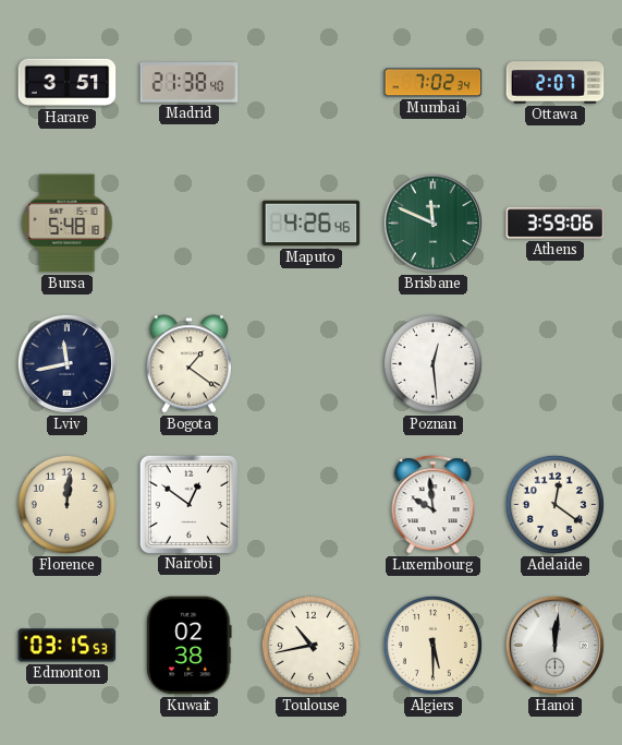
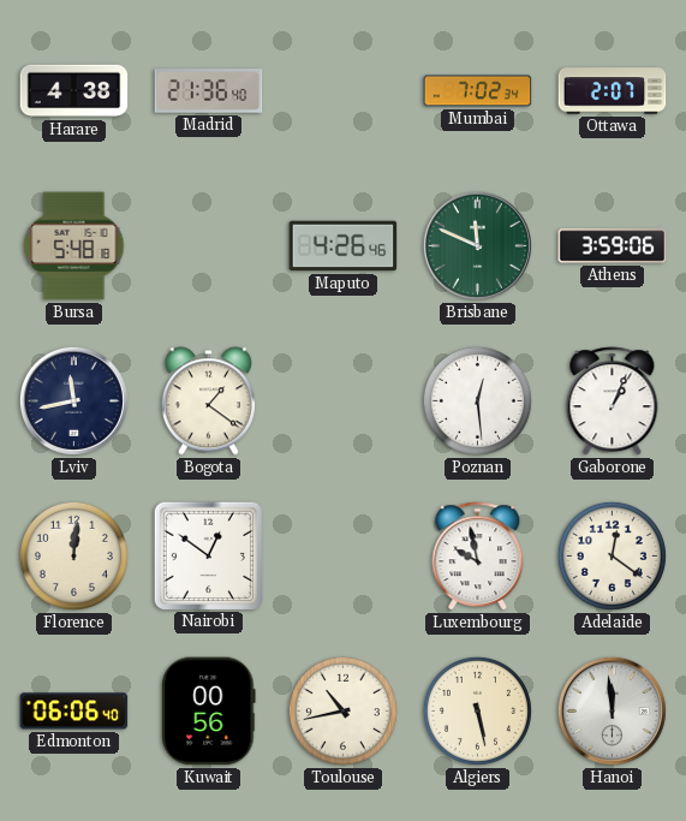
Harare: 3:51 -> 4:38 (74, 91)
Madrid: 21:38 -> 21:36 (209, 91)
Gaborone: none -> 1:04 (613, 401)
Luxembourg: 9:59 -> 9:58 (478, 557)
Edmonton: 03:15 -> 06:06 (74, 712)
Kuwait: 02:38 -> 00:56 (209, 712)
Algiers: 5:30 -> 5:28 (477, 710)
Hanoi: 12:01 -> 11:59 (612, 710)
